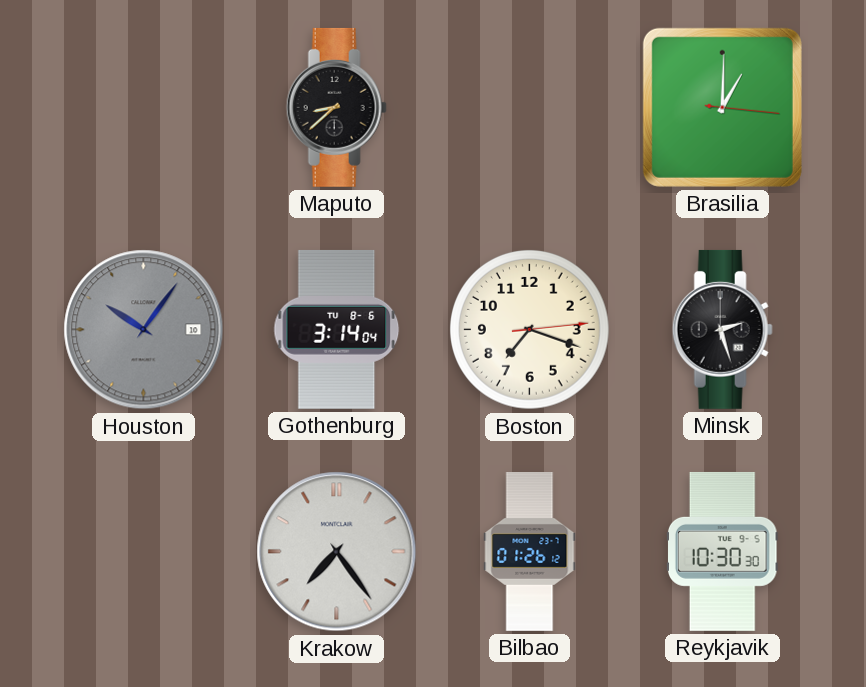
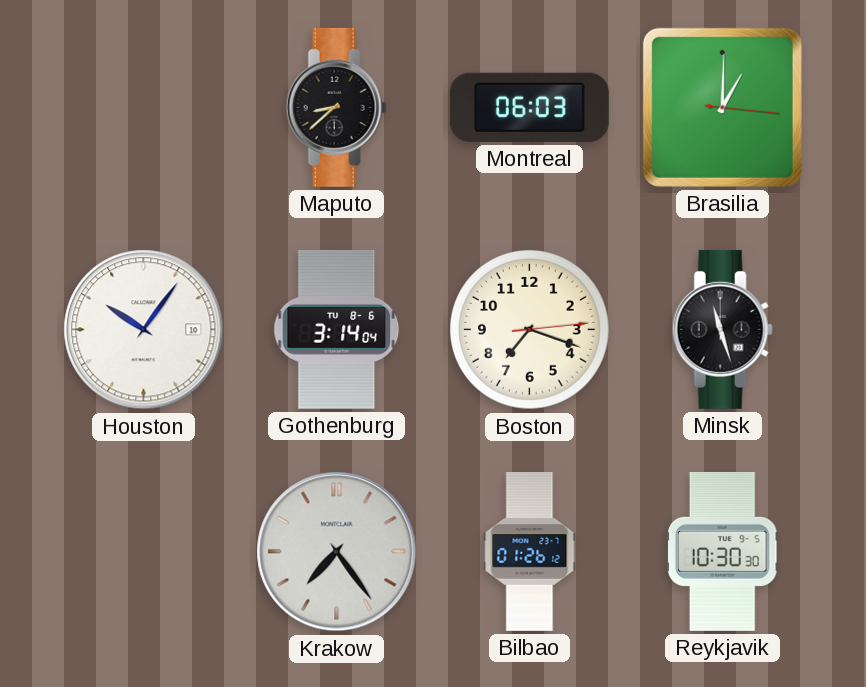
Montreal: none -> 06:03 (529, 107)
Houston dial: grey -> white (144, 330)
Minsk: 2:27 -> 11:27 (722, 329)
